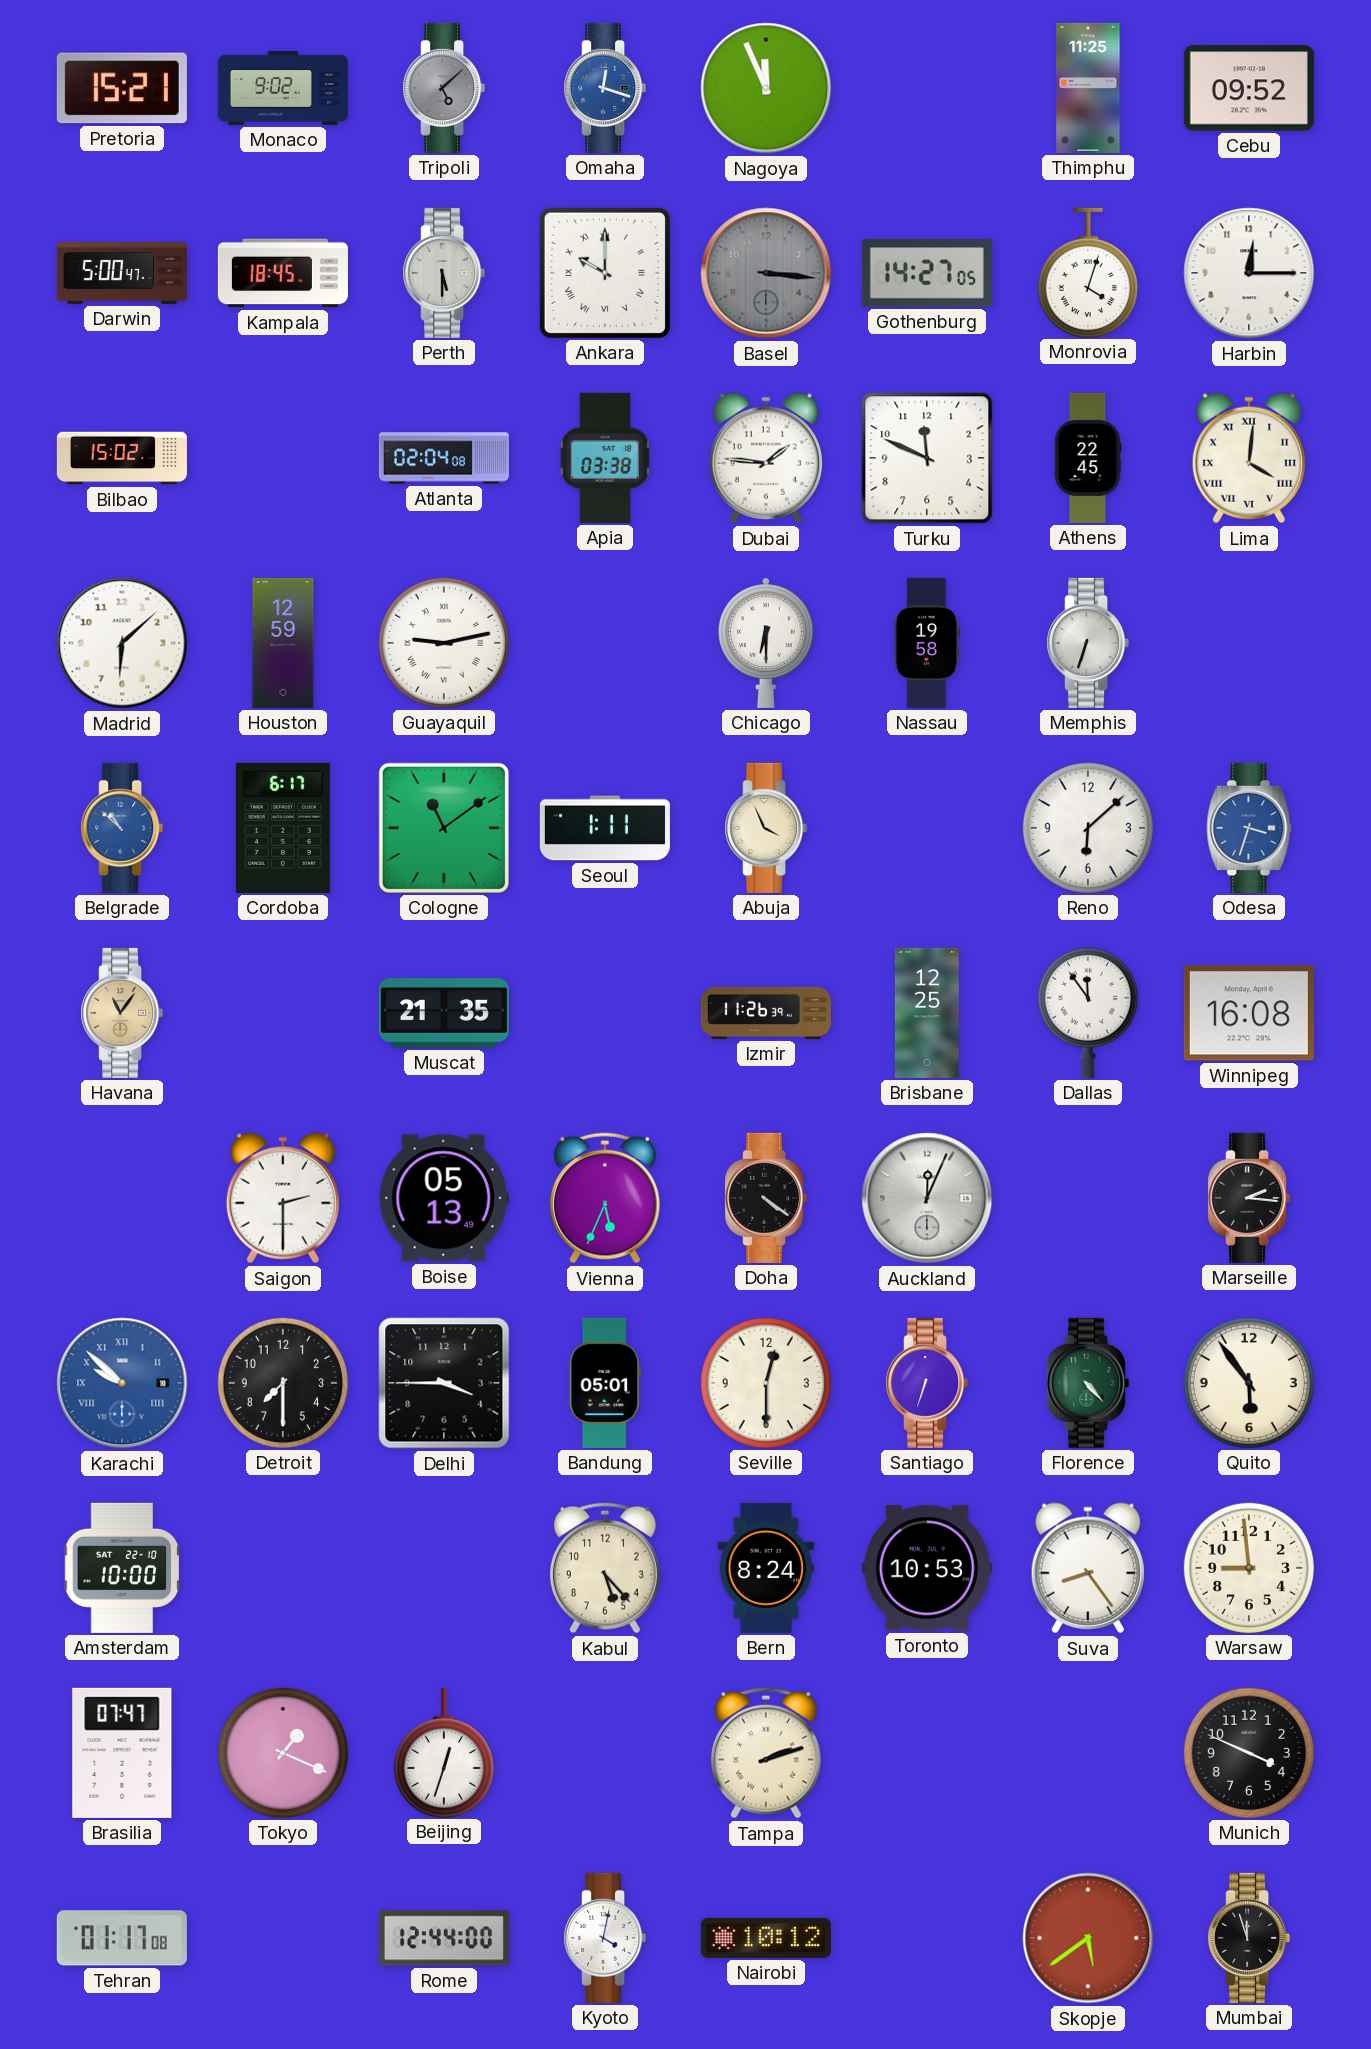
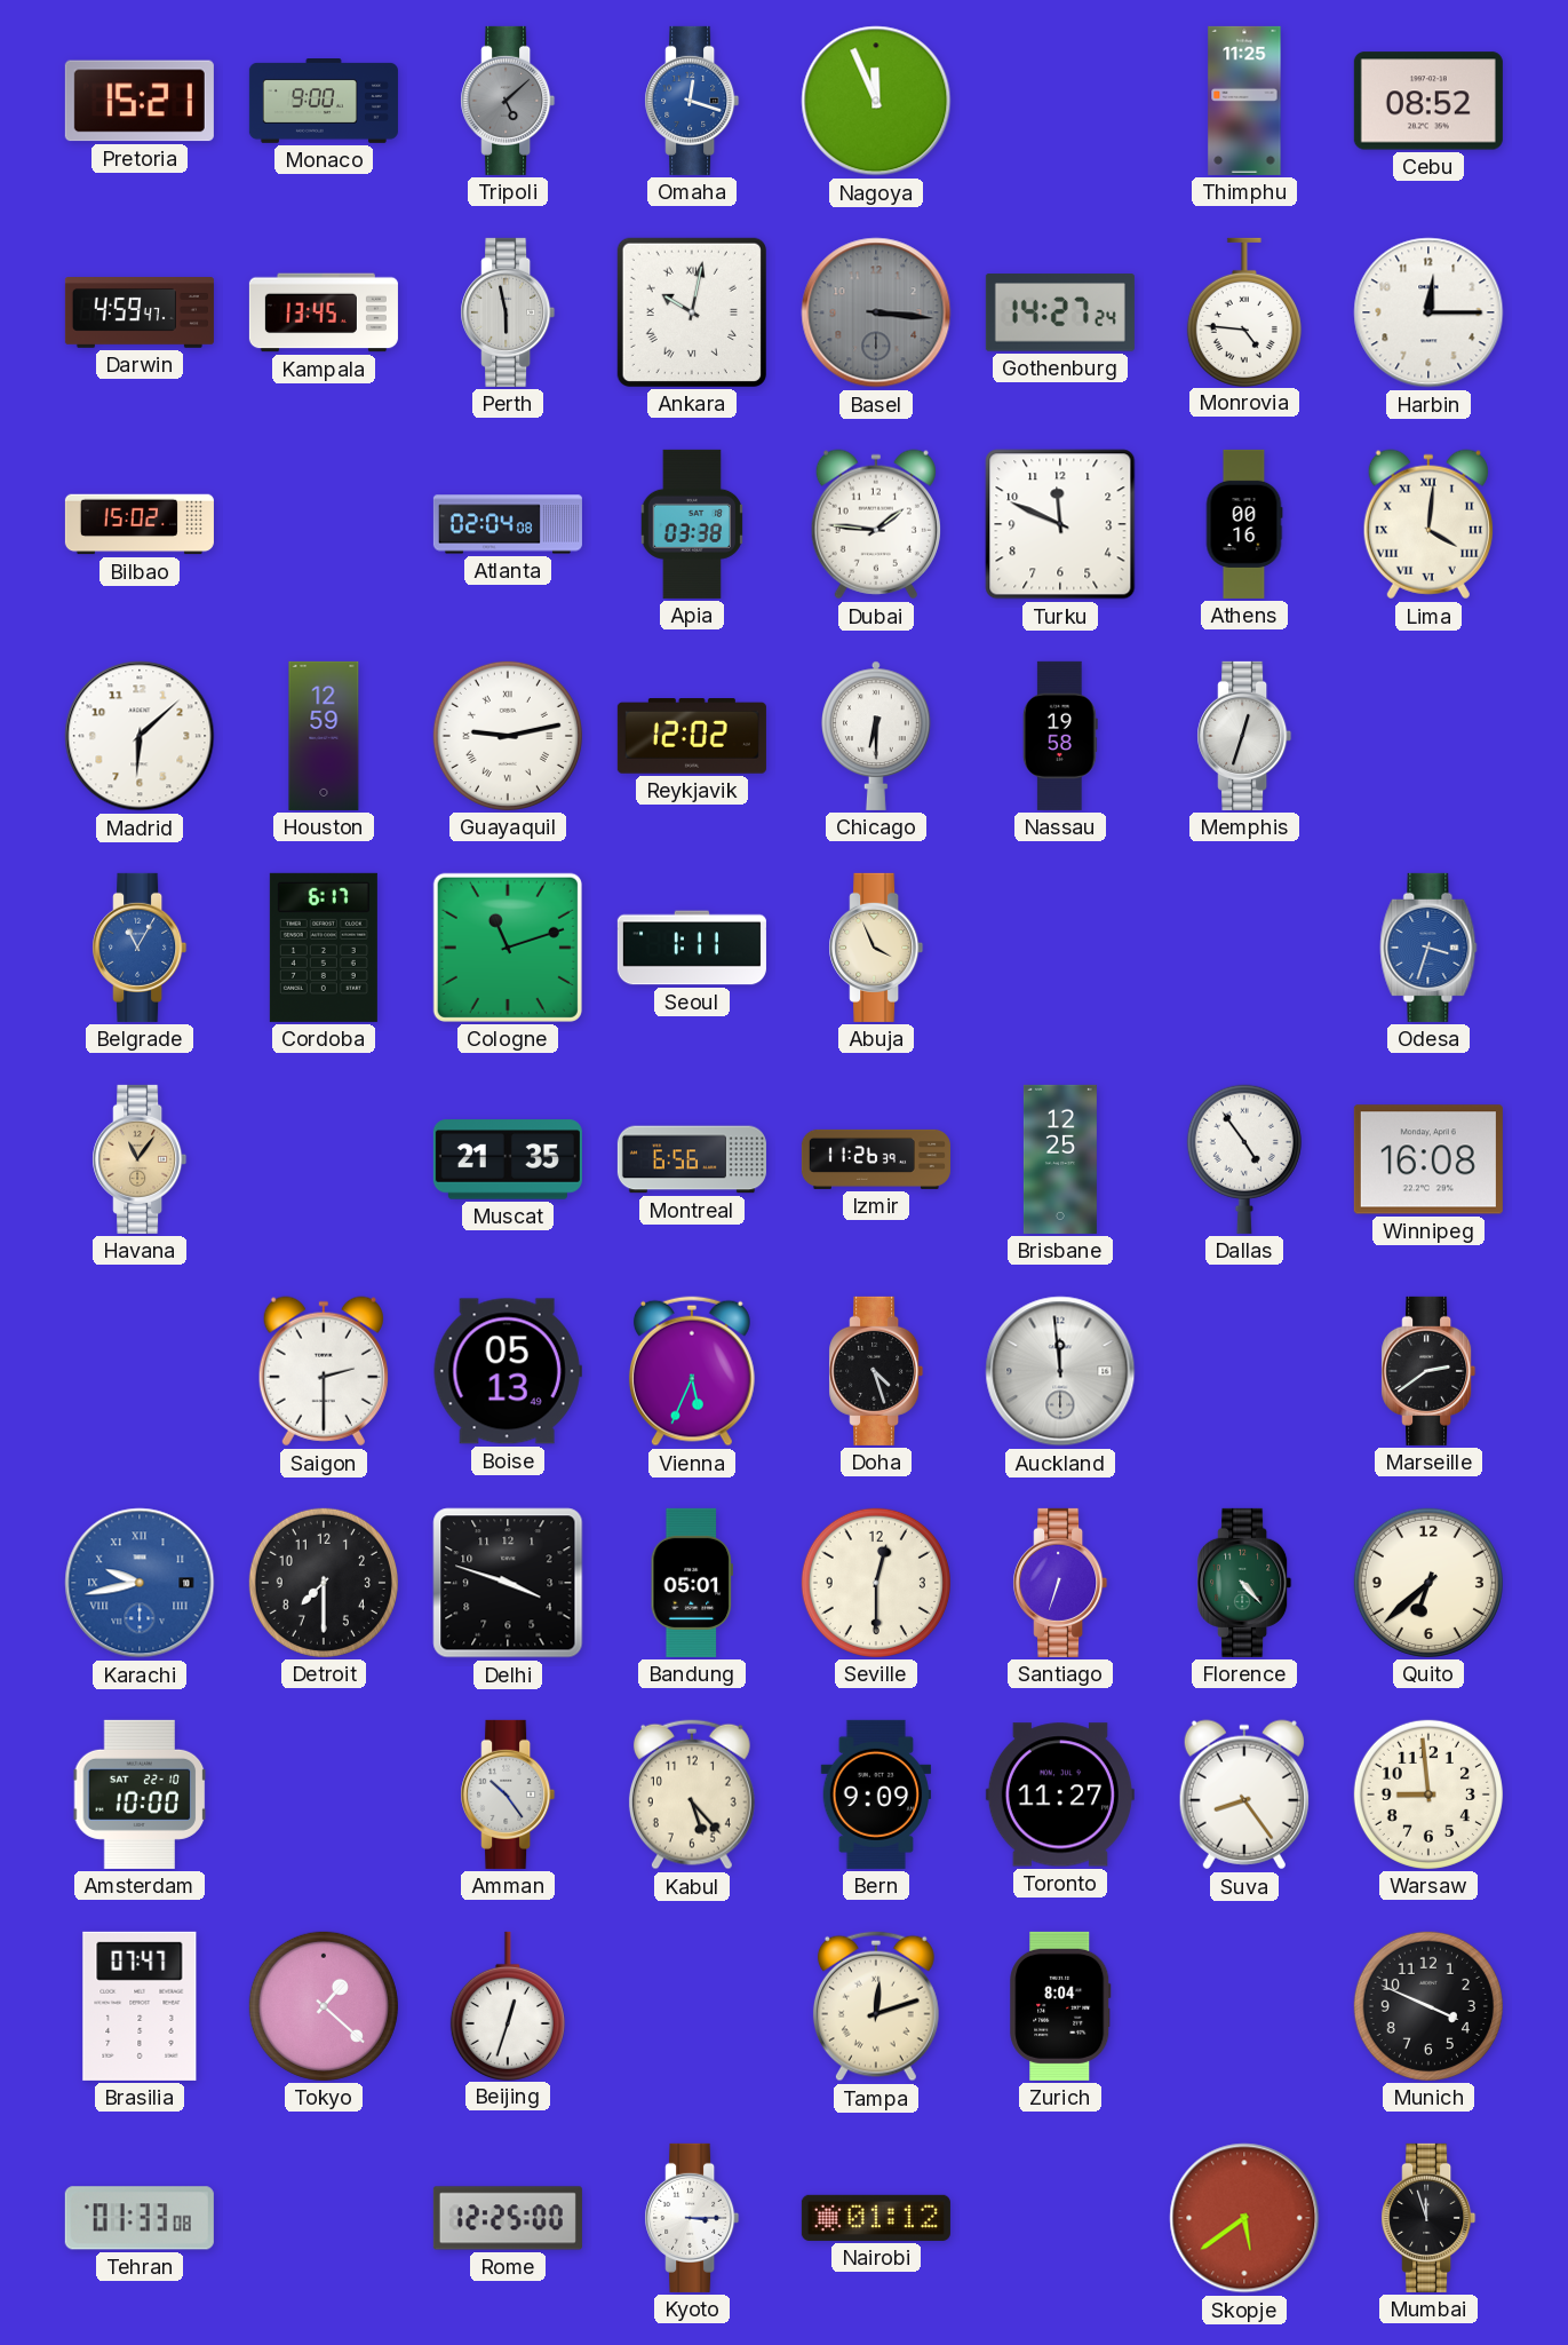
Monaco: 9:02 -> 9:00 (324, 102)
Cebu: 09:52 -> 08:52 (1428, 101)
Darwin: 5:00 -> 4:59 (140, 314)
Kampala: 18:45 -> 13:45 (324, 312)
Perth: 5:30 -> 5:58 (508, 312)
Ankara: 10:00 -> 10:02 (692, 312)
Gothenburg: 14:27:05 -> 14:27:24 (1060, 312)
Monrovia: 4:03 -> 4:46 (1244, 311)
Athens: 22:45 -> 00:16 (1244, 524)
Reykjavik: none -> 12:02 (692, 737)
Memphis: 6:33 -> 12:33 (1244, 736)
Belgrade: 10:52 -> 11:05 (140, 948)
Cologne: 11:09 -> 11:12 (508, 948)
Reno: 6:08 -> none (1088, 828)
Montreal: none -> 6:56 (692, 1159)
Dallas: 11:54 -> 4:54 (1244, 1159)
Doha: 4:21 -> 4:27 (876, 1371)
Auckland: 12:04 -> 11:59 (1060, 1371)
Marseille: 2:16 -> 2:39 (1428, 1371)
Karachi: 9:52 -> 9:43 (140, 1583)
Delhi: 3:45 -> 3:48 (508, 1583)
Quito: 5:54 -> 6:38 (1428, 1583)
Amman: none -> 10:24 (508, 1795)
Bern: 8:24 -> 9:09 (876, 1795)
Toronto: 10:53 -> 11:27 (1060, 1795)
Tokyo: 1:19 -> 1:22 (324, 2006)
Tampa: 2:12 -> 12:12 (876, 2006)
Zurich: none -> 8:04 (1060, 2006)
Tehran: 01:17 -> 01:33 (140, 2218)
Rome: 12:44 -> 12:25 (508, 2218)
Kyoto: 4:02 -> 3:15 (692, 2218)
Nairobi: 10:12 -> 01:12 (876, 2218)
